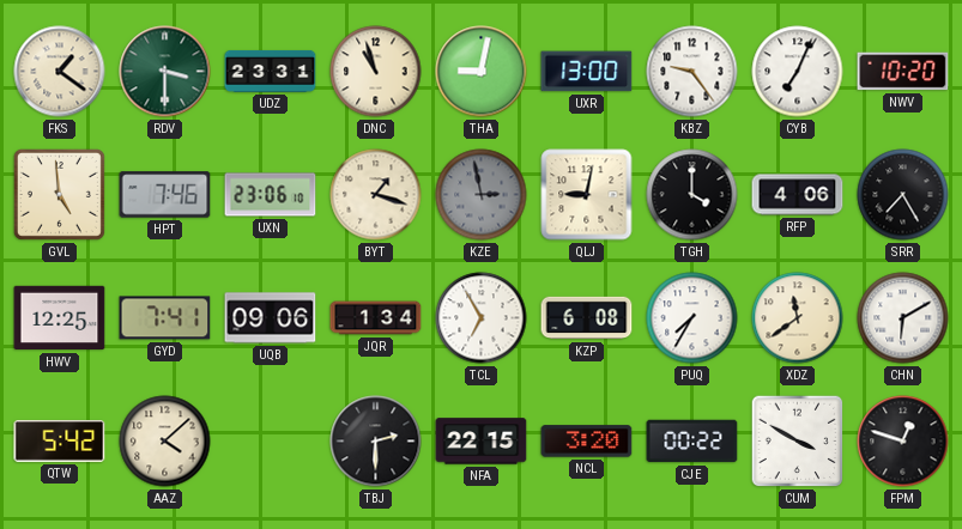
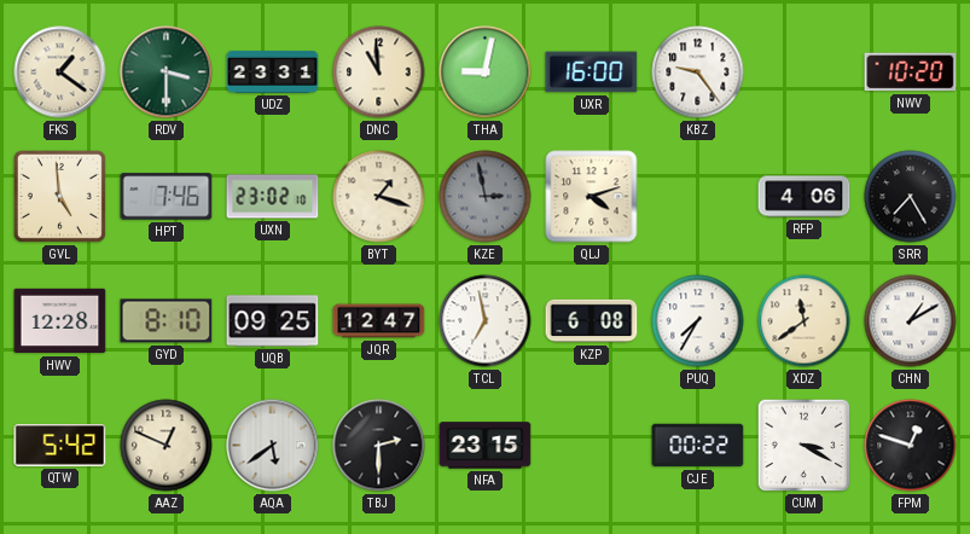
DNC: 10:57 -> 10:59 (379, 72)
UXR: 13:00 -> 16:00 (592, 72)
CYB: 7:04 -> none (798, 72)
UXN: 23:06 -> 23:02 (273, 197)
QLJ: 9:02 -> 4:12 (592, 197)
TGH: 4:00 -> none (692, 195)
HWV: 12:25 -> 12:28 (60, 321)
GYD: 7:41 -> 8:10 (167, 321)
UQB: 09:06 -> 09:25 (273, 321)
JQR: 1:34 -> 12:47 (379, 321)
TCL: 6:55 -> 6:58 (486, 321)
CHN: 6:10 -> 1:10 (911, 321)
AAZ: 4:08 -> 12:49 (167, 446)
AQA: none -> 5:39 (273, 446)
NFA: 22:15 -> 23:15 (486, 446)
NCL: 3:20 -> none (587, 442)
CUM: 3:50 -> 3:20 (805, 446)
